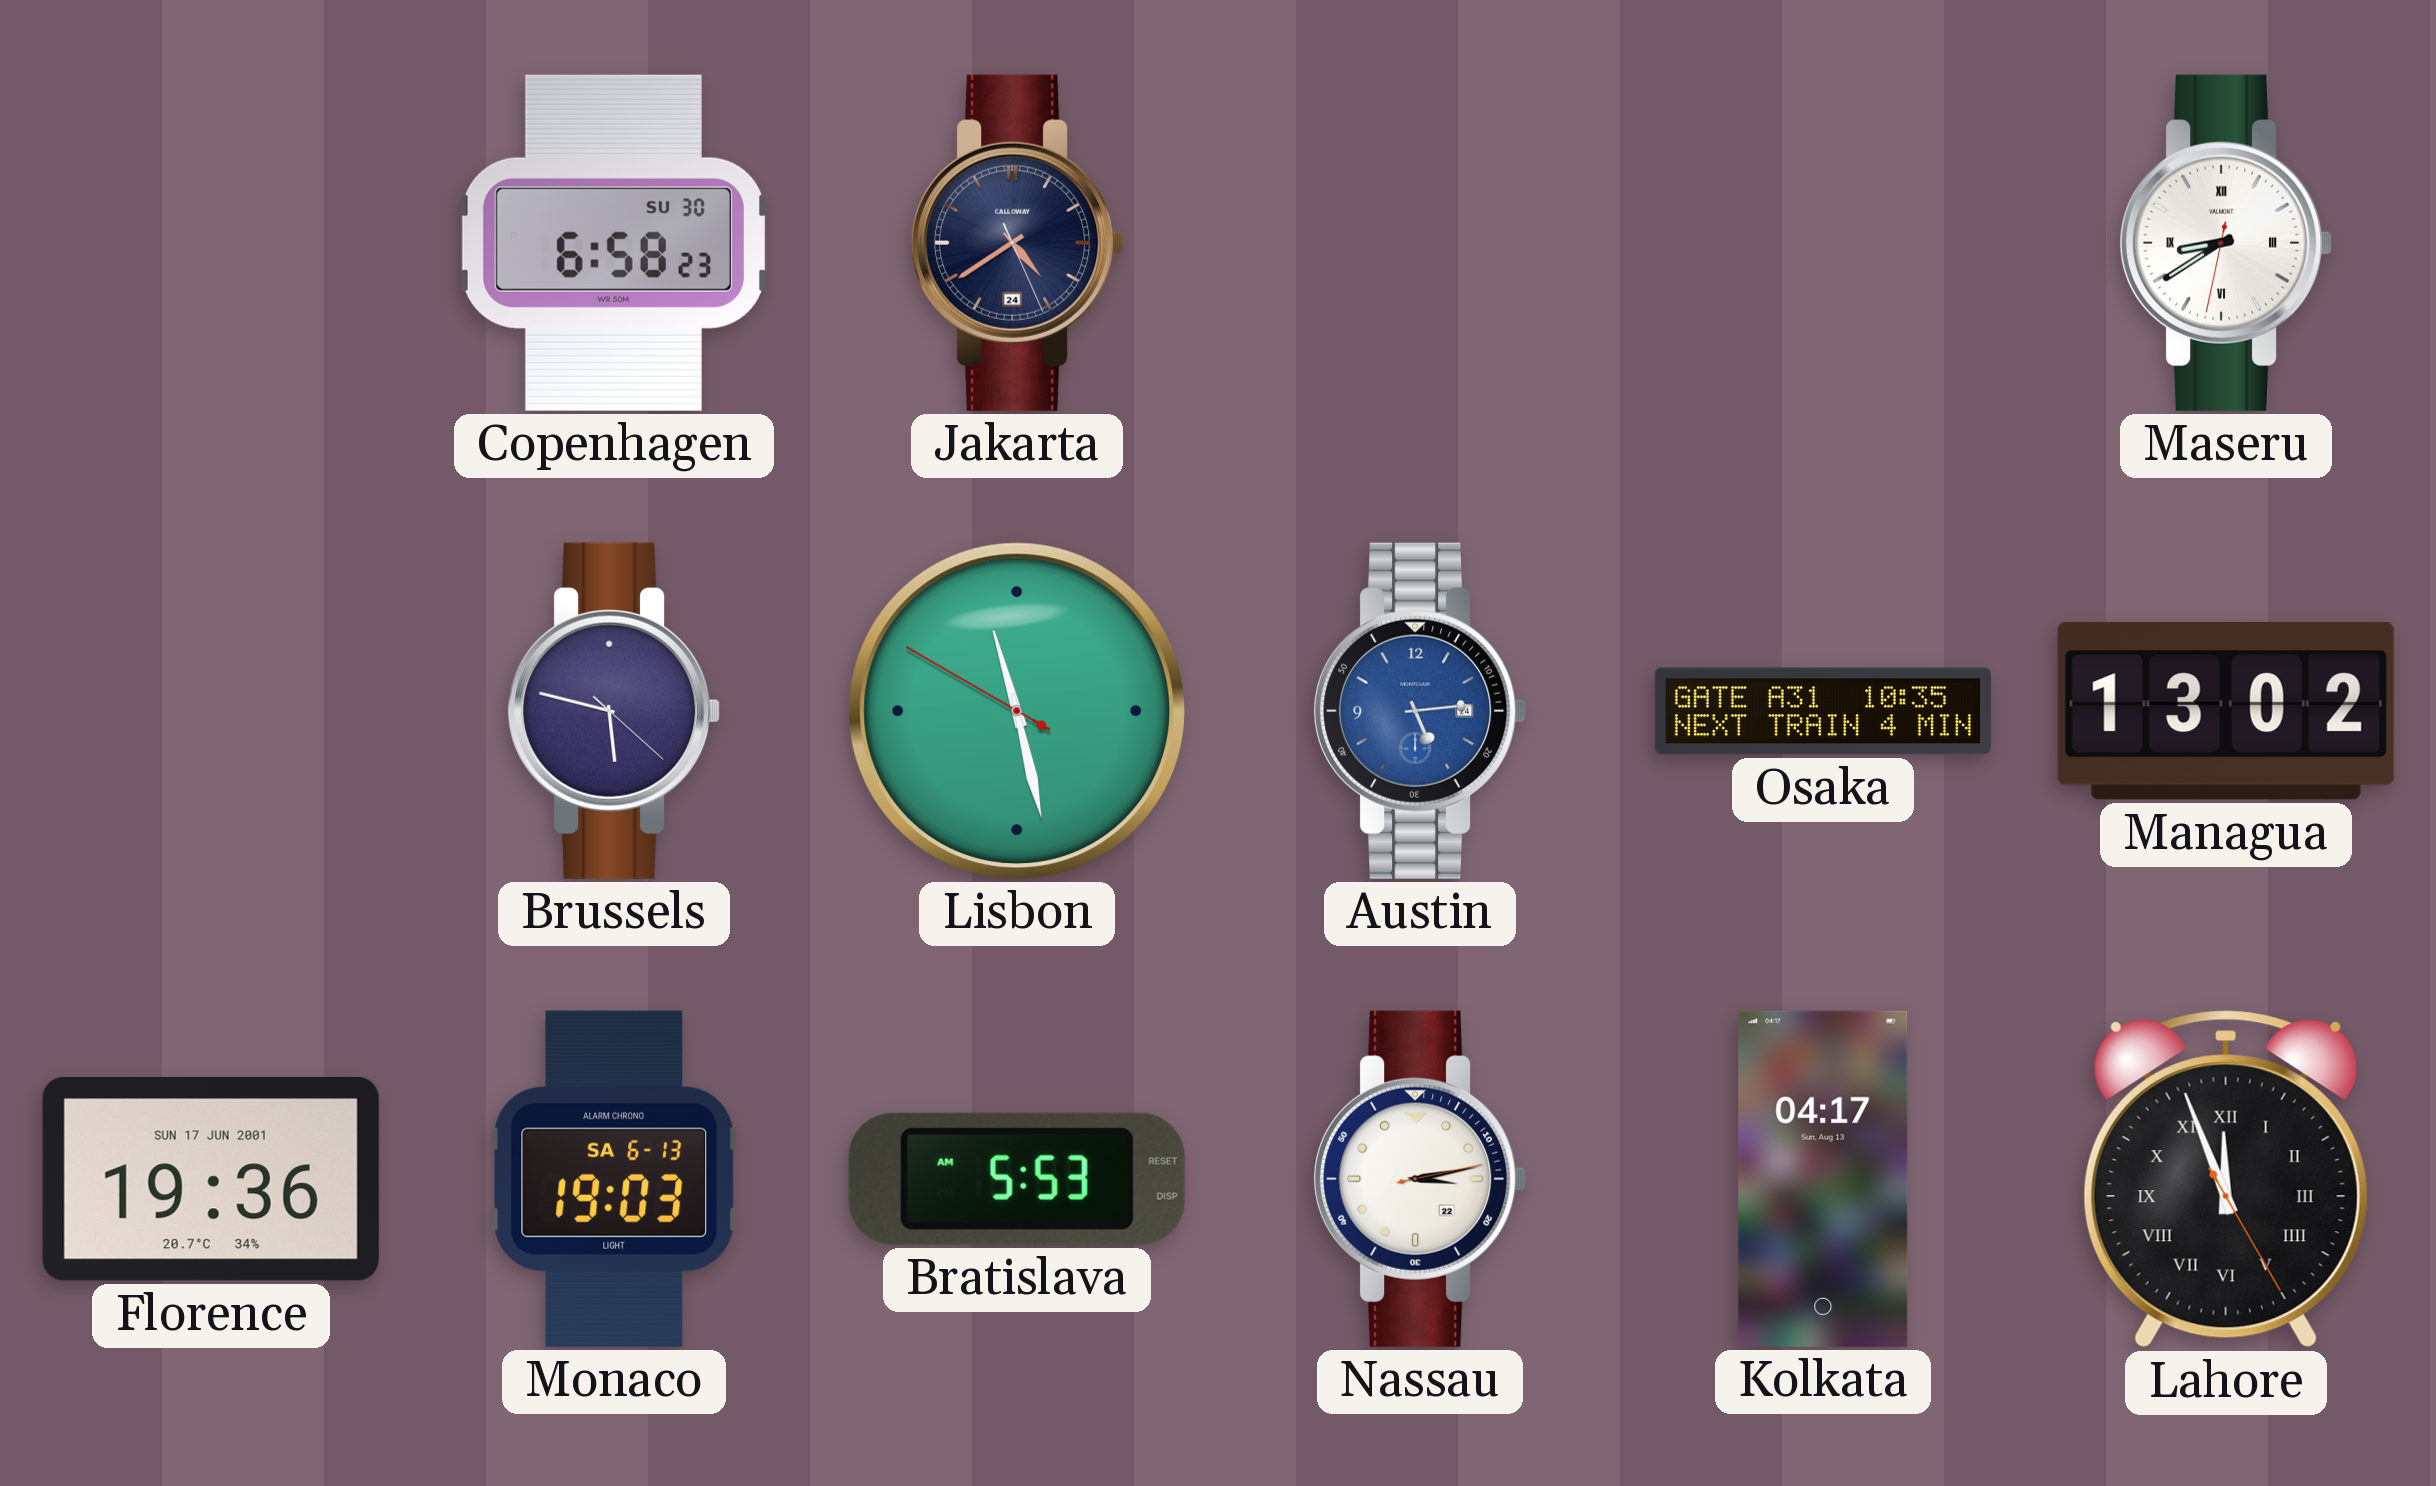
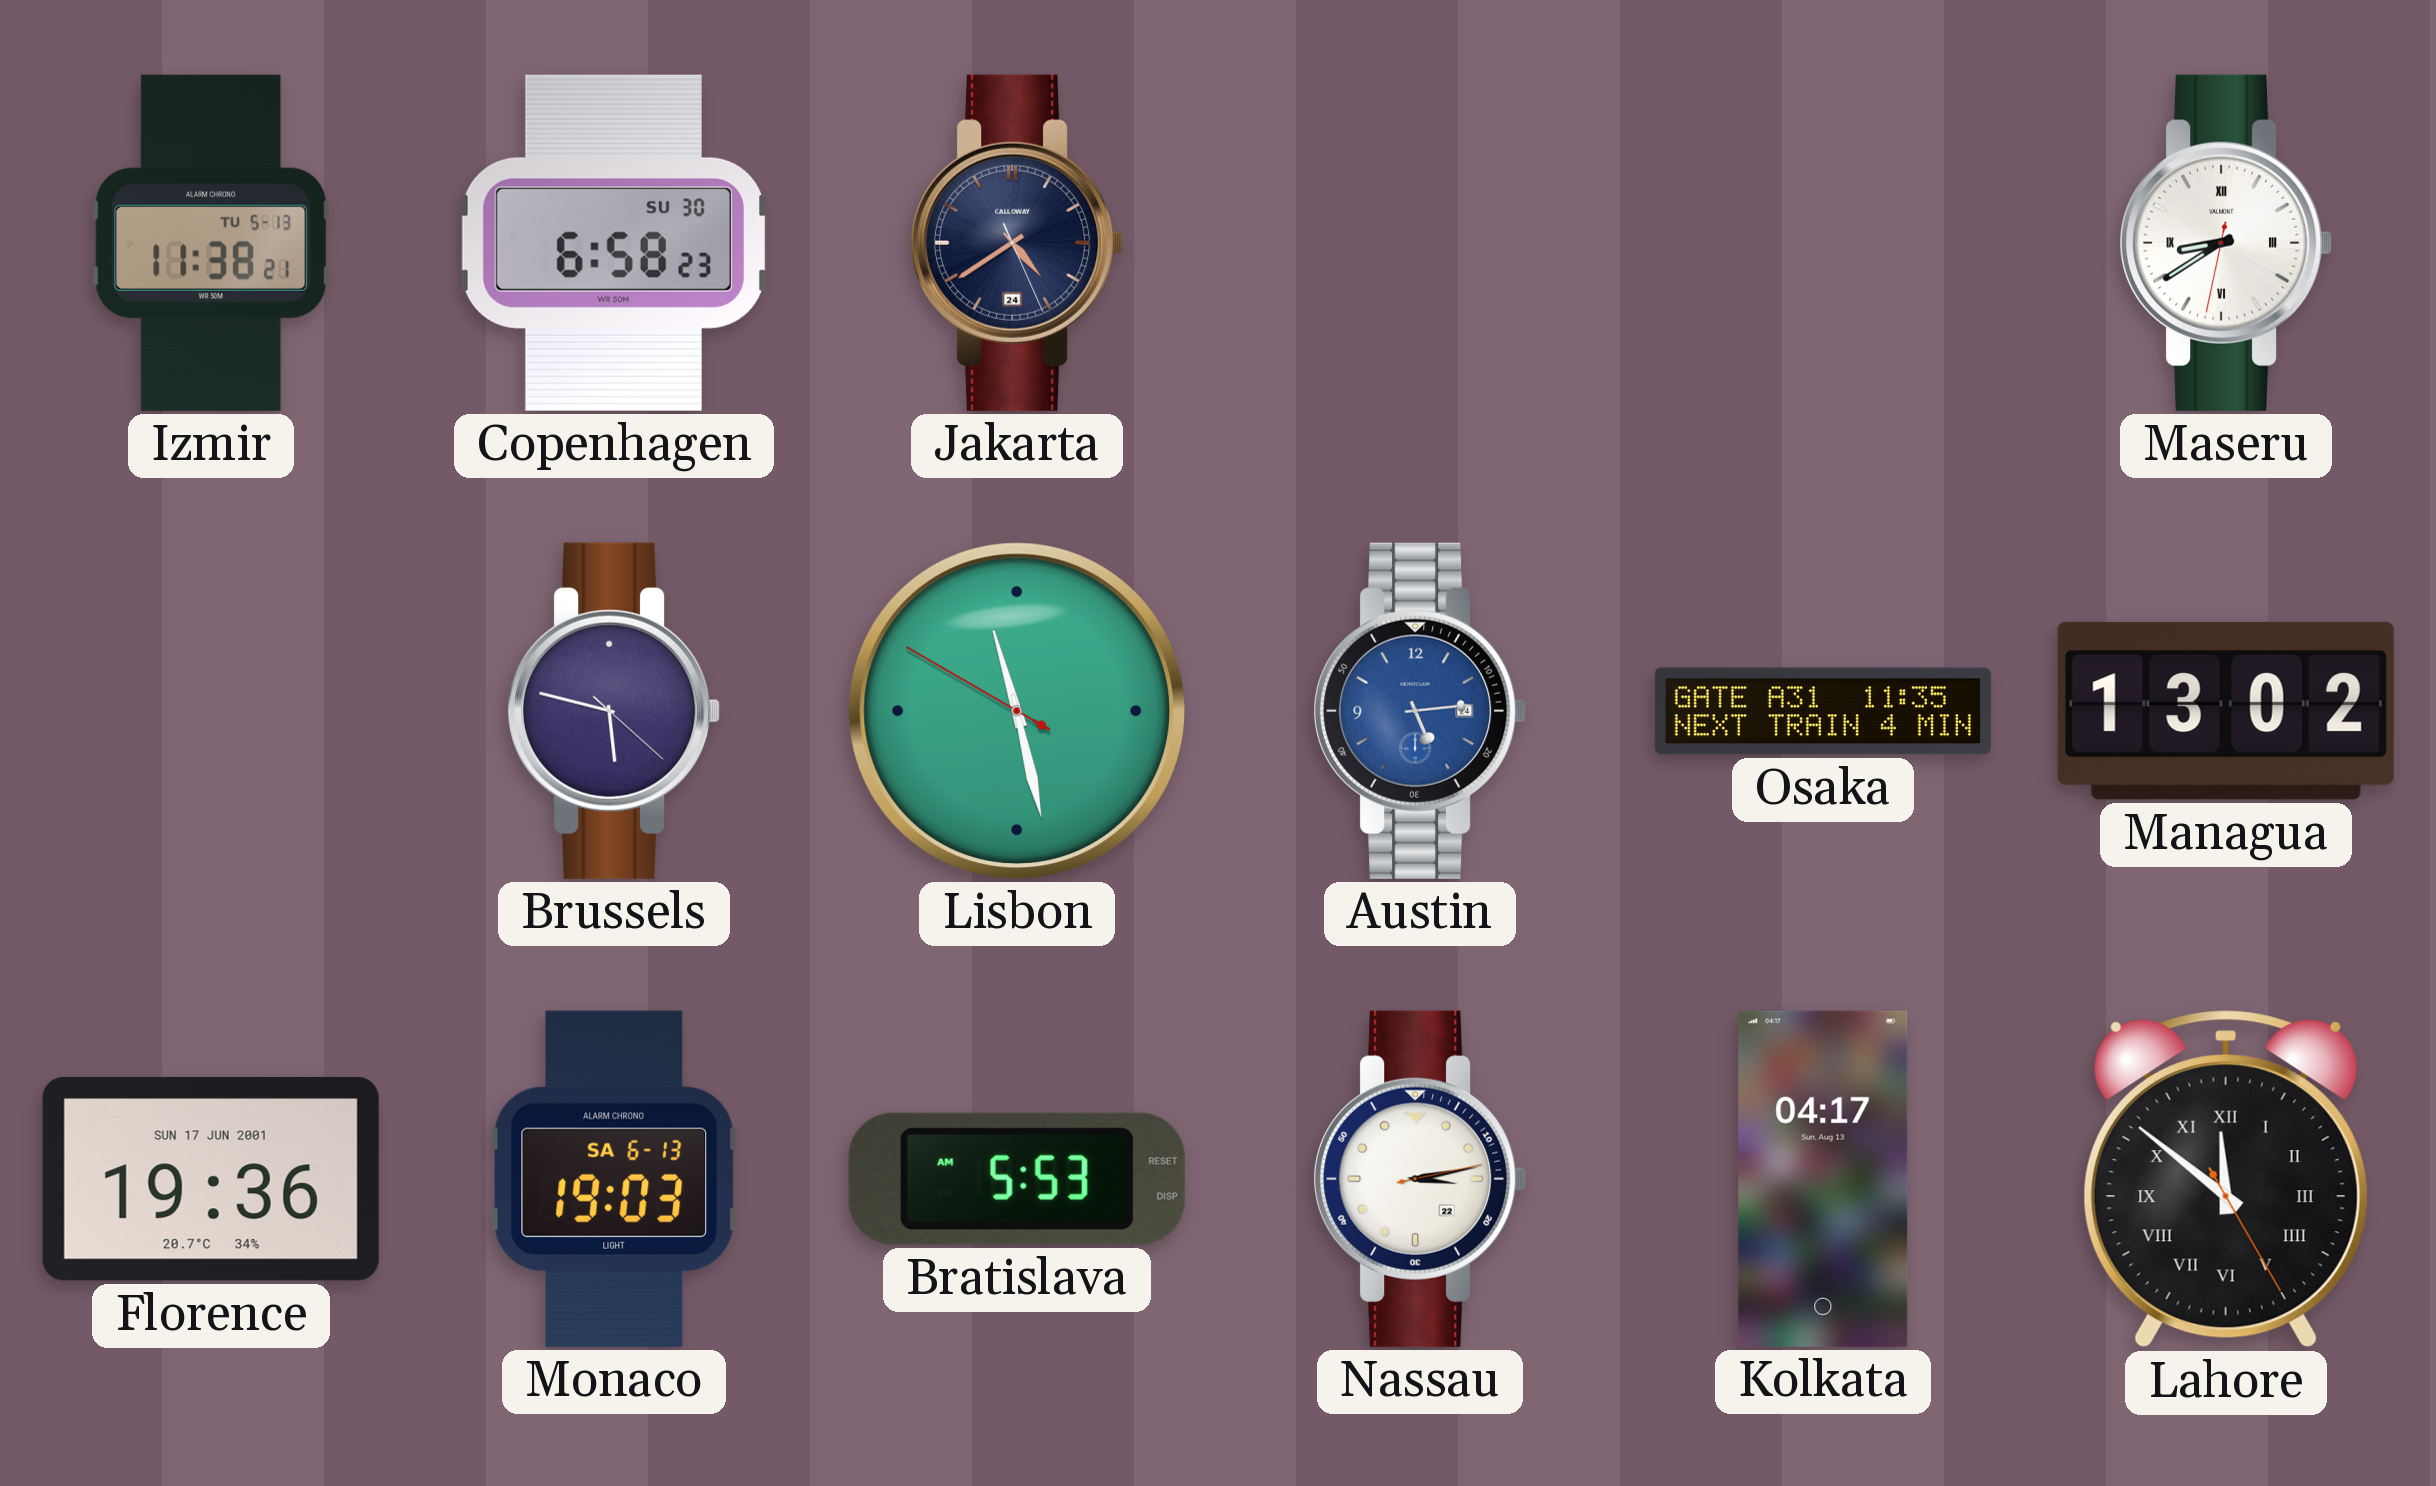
Izmir: none -> 11:38 (211, 243)
Osaka: 10:35 -> 11:35 (1823, 711)
Lahore: 11:56 -> 11:51 (2226, 1179)
